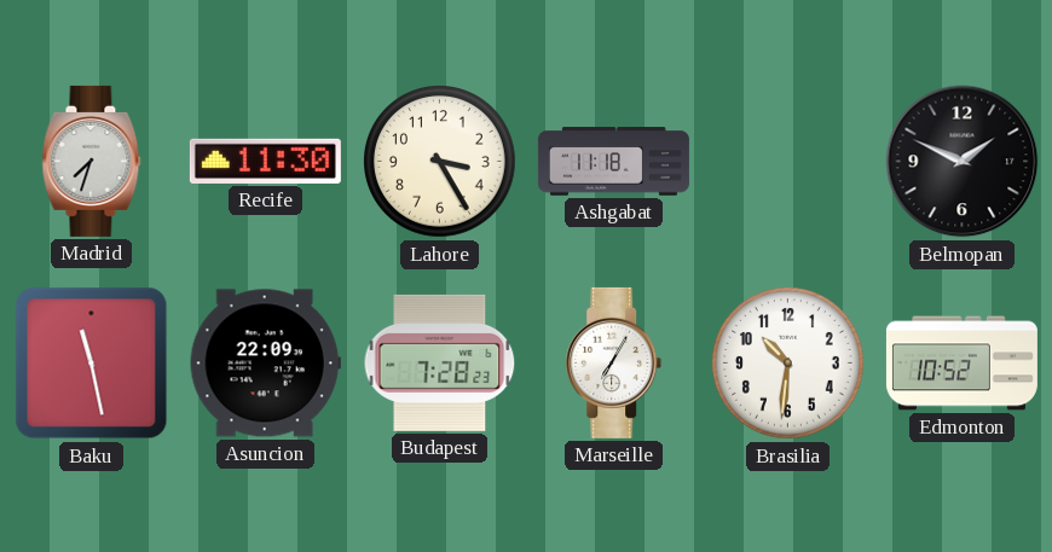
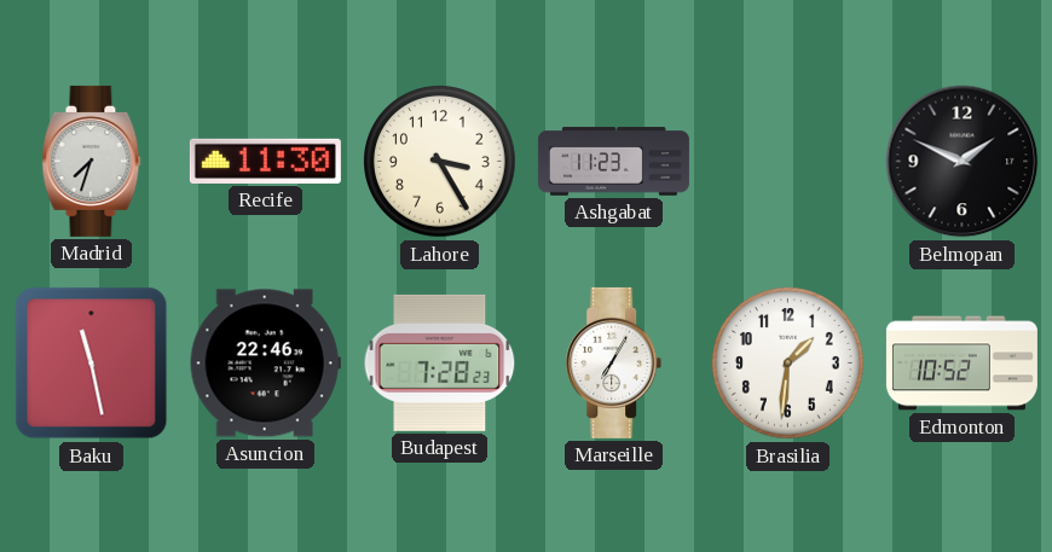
Ashgabat: 11:18 -> 11:23 (613, 162)
Asuncion: 22:09 -> 22:46 (265, 364)
Brasilia: 10:31 -> 1:31 (788, 364)
